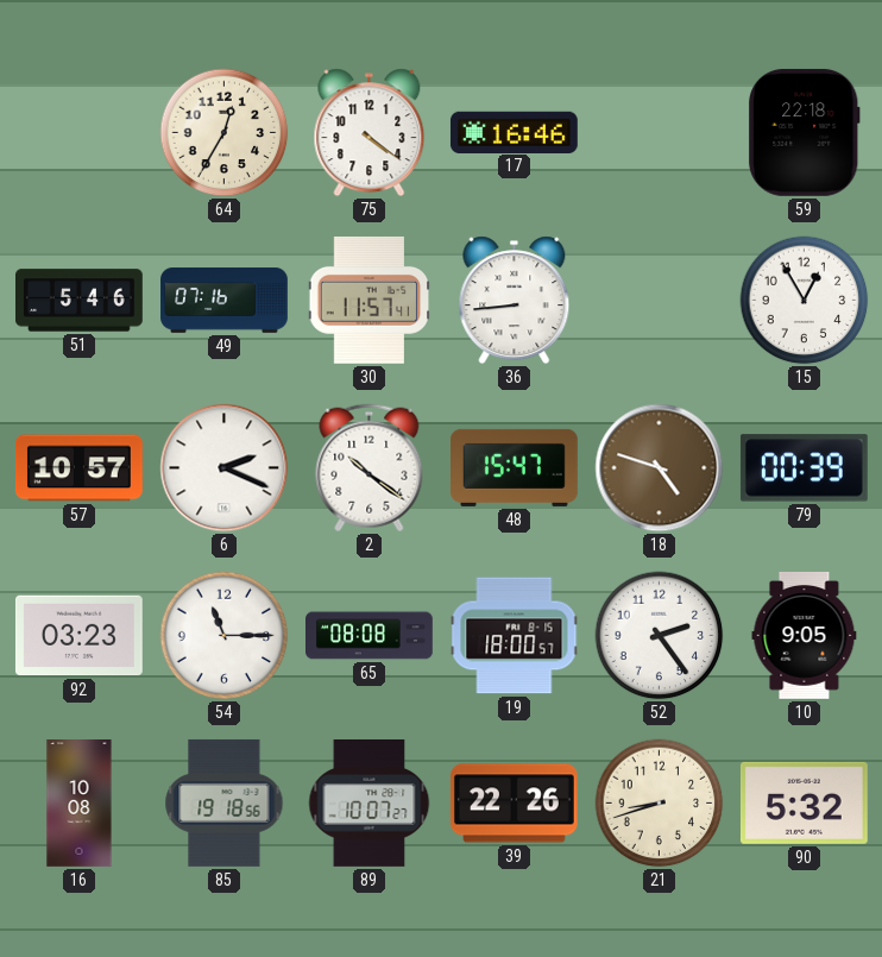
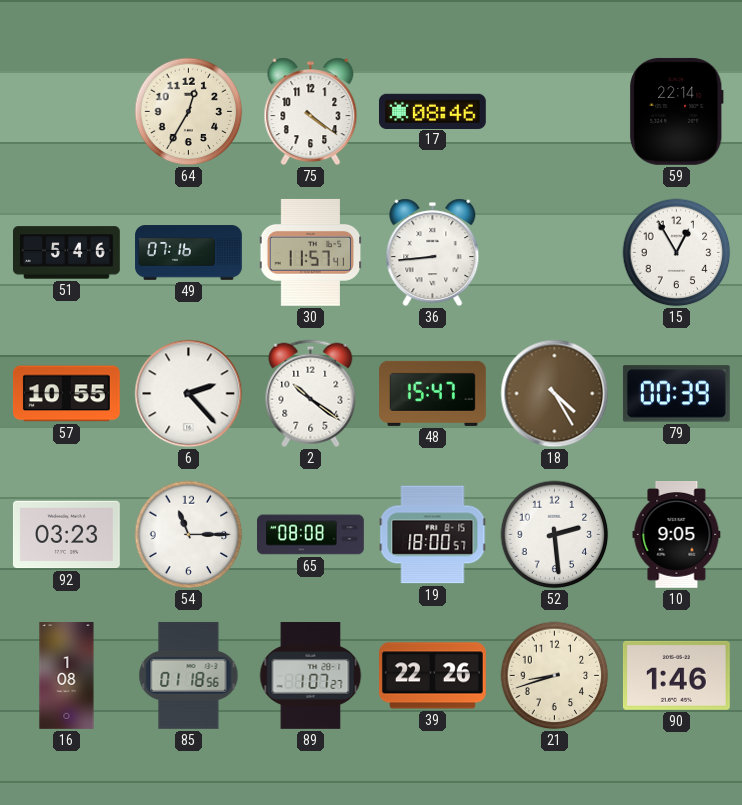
17: 16:46 -> 08:46 (433, 111)
59: 22:18 -> 22:14 (677, 111)
57: 10:57 -> 10:55 (66, 394)
6: 2:19 -> 2:23 (189, 394)
18: 4:48 -> 4:25 (555, 394)
52: 2:24 -> 2:29 (555, 535)
16: 10:08 -> 1:08 (67, 676)
85: 19:18 -> 01:18 (189, 675)
89: 10:07 -> 1:07 (311, 676)
90: 5:32 -> 1:46 (676, 675)
